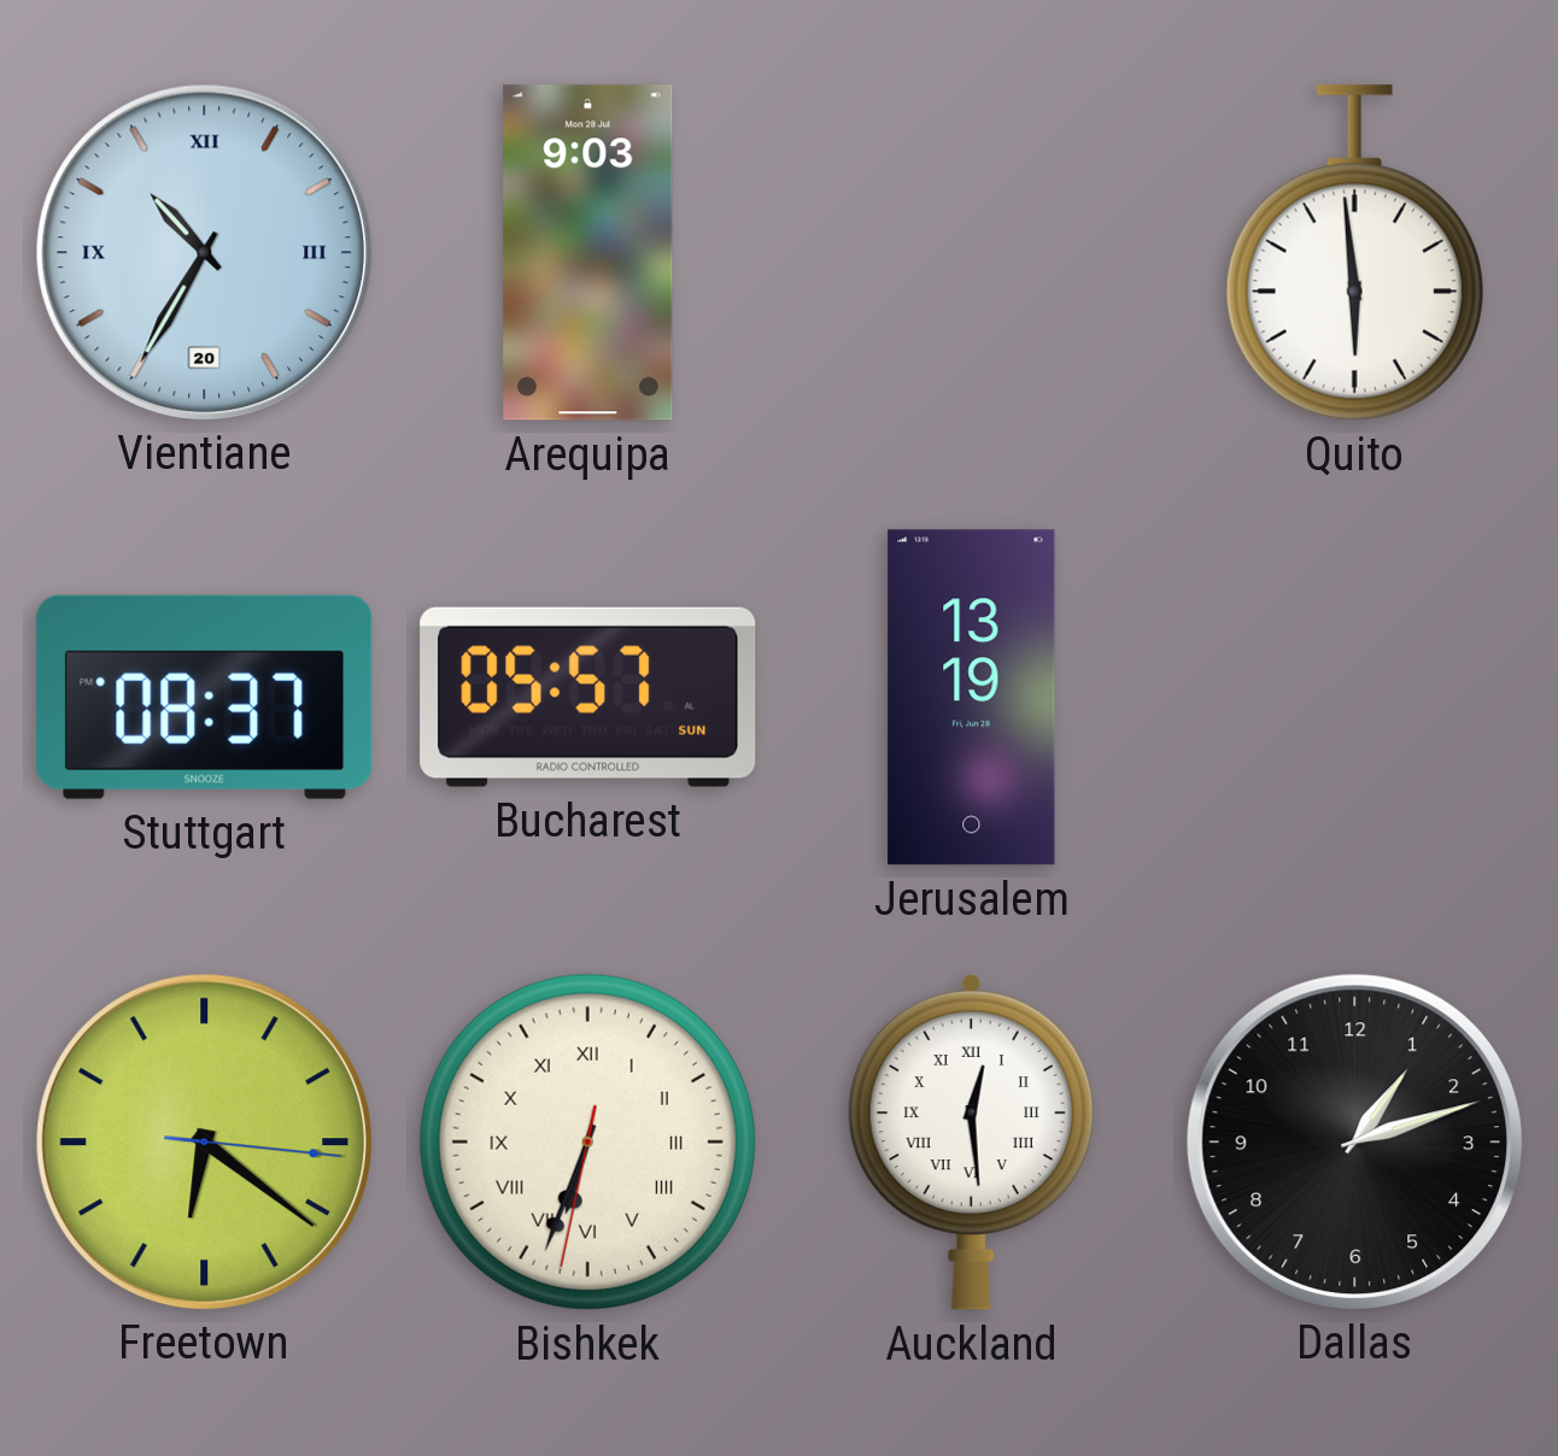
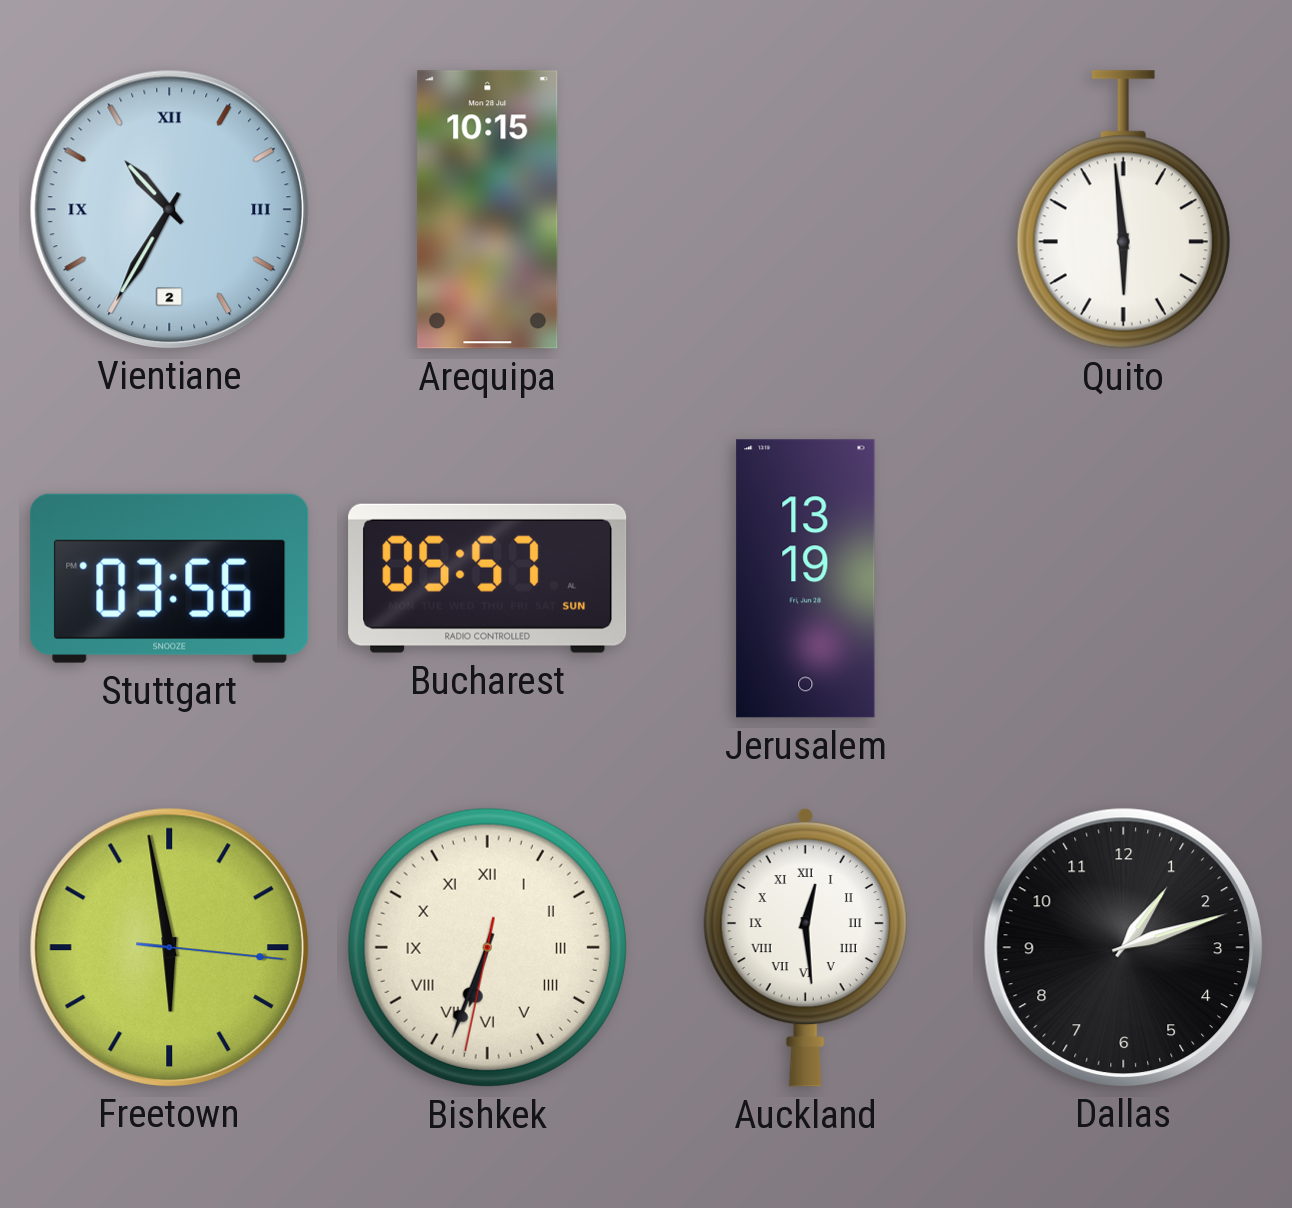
Vientiane date: 20 -> 2 (169, 209)
Arequipa: 9:03 -> 10:15 (488, 210)
Stuttgart: 08:37 -> 03:56 (170, 578)
Freetown: 6:21 -> 5:58 (169, 947)
